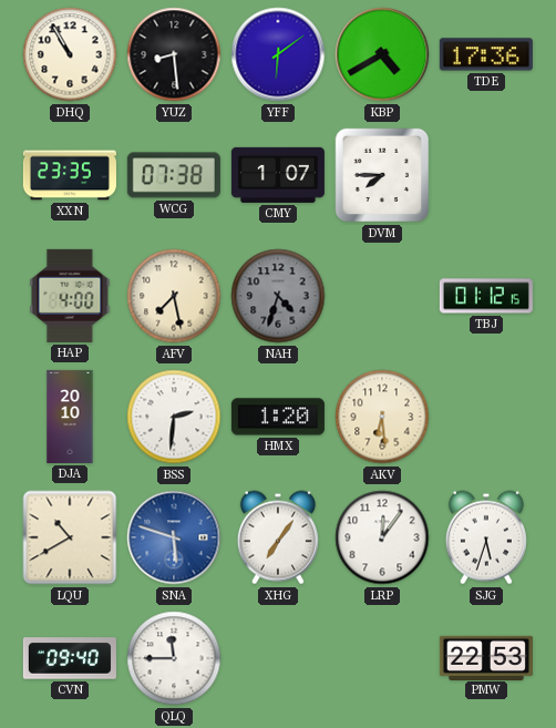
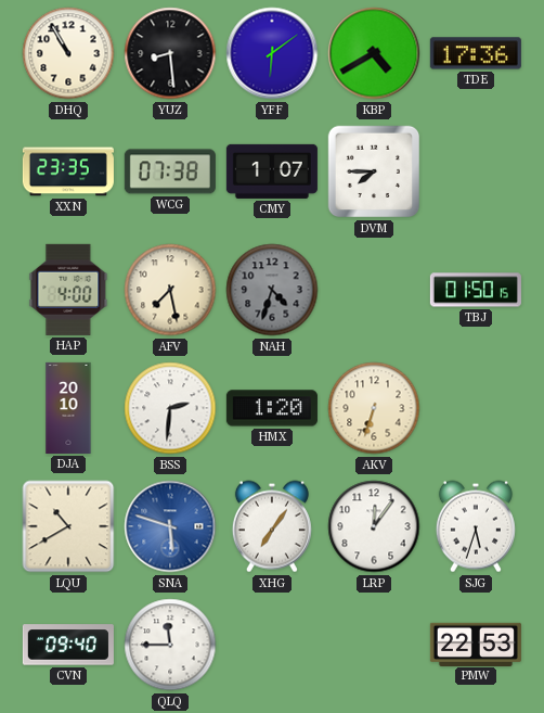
TBJ: 01:12 -> 01:50 (476, 290)
AKV: 6:29 -> 6:33 (374, 408)
